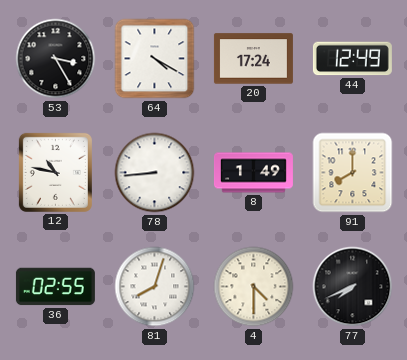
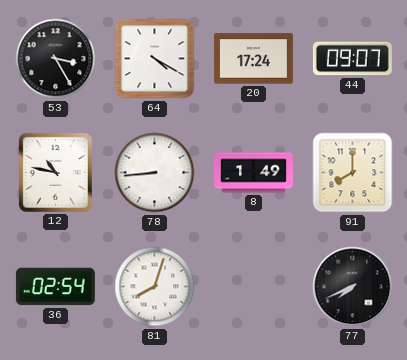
44: 12:49 -> 09:07 (352, 59)
36: 02:55 -> 02:54 (55, 287)
4: 4:30 -> none (254, 287)
